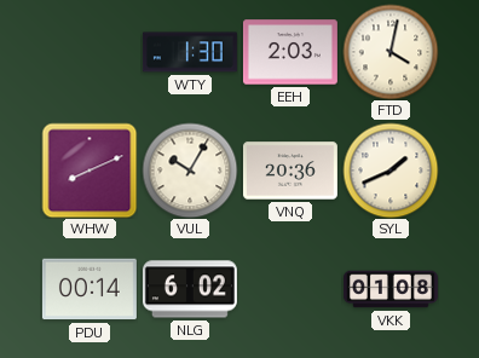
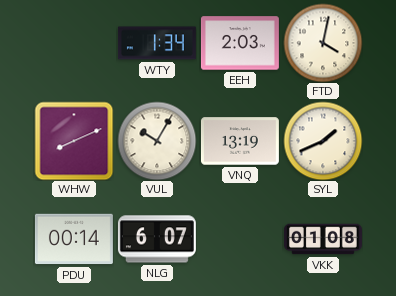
WTY: 1:30 -> 1:34 (157, 43)
VNQ: 20:36 -> 13:19 (240, 141)
NLG: 6:02 -> 6:07 (157, 239)
